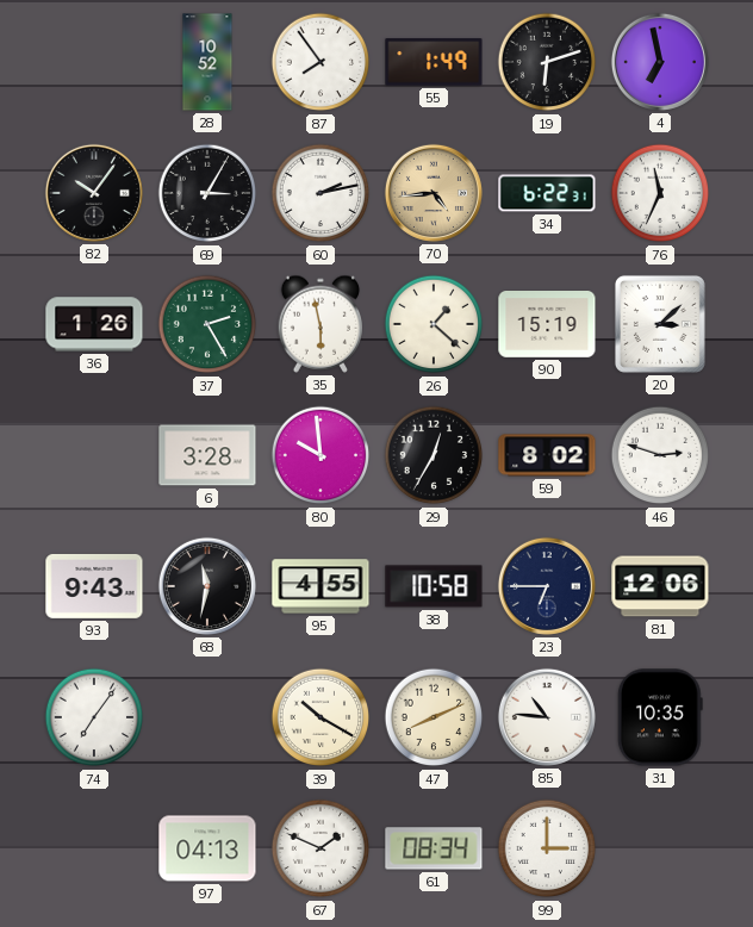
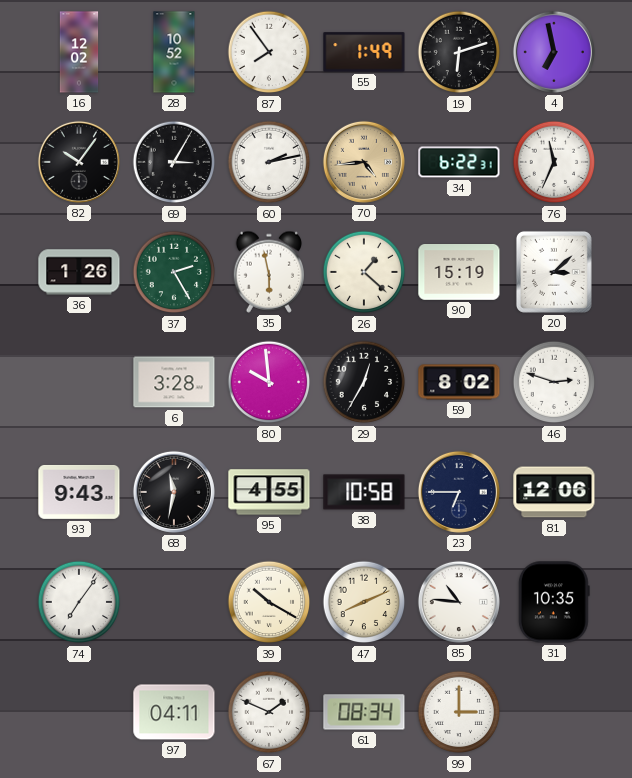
16: none -> 12:02 (79, 52)
97: 04:13 -> 04:11 (174, 712)
